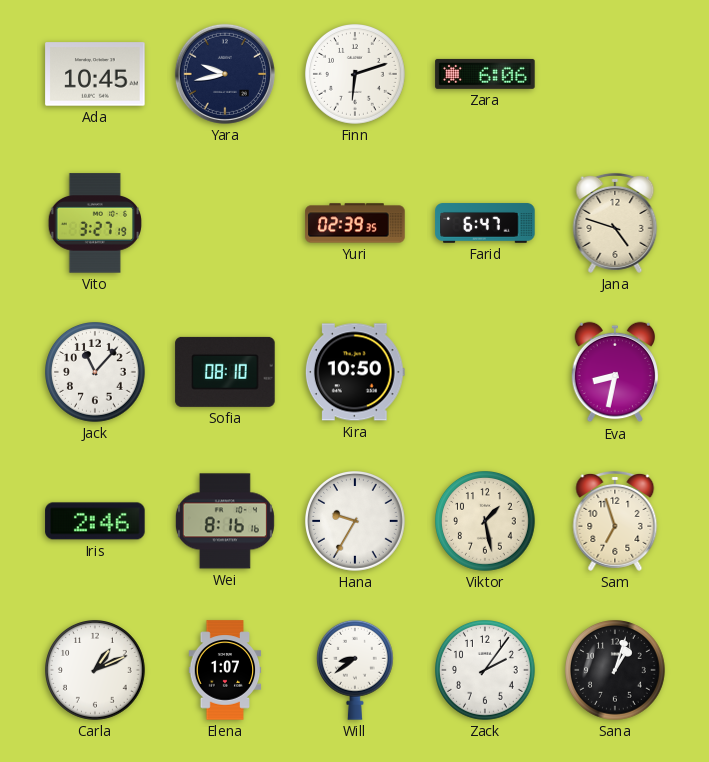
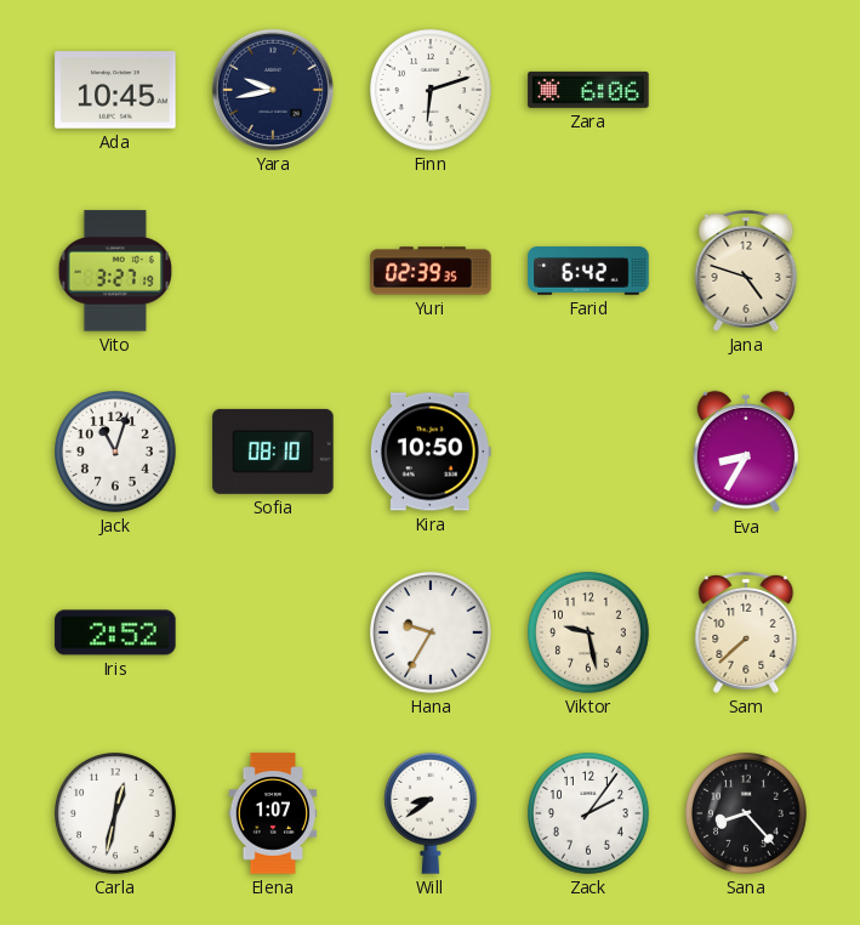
Farid: 6:47 -> 6:42 (588, 271)
Jack: 11:07 -> 11:03 (116, 453)
Eva: 8:32 -> 8:35 (745, 452)
Iris: 2:46 -> 2:52 (115, 632)
Wei: 8:16 -> none (225, 521)
Viktor: 1:28 -> 9:28 (590, 634)
Sam: 6:57 -> 7:38 (746, 632)
Carla: 1:11 -> 12:32 (116, 815)
Sana: 1:03 -> 8:23 (747, 815)
